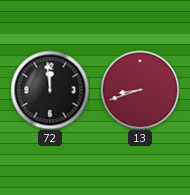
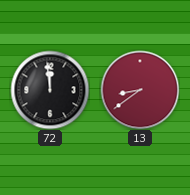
13: 8:42 -> 8:39 (140, 90)
